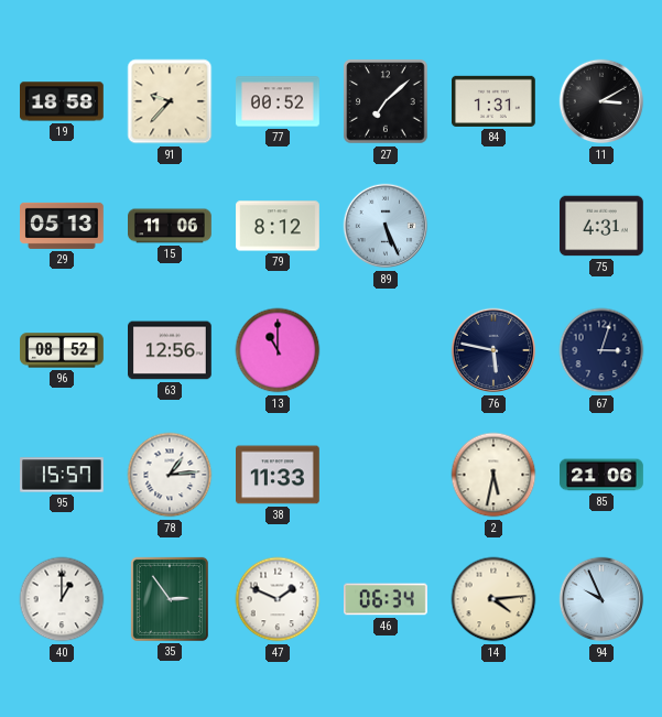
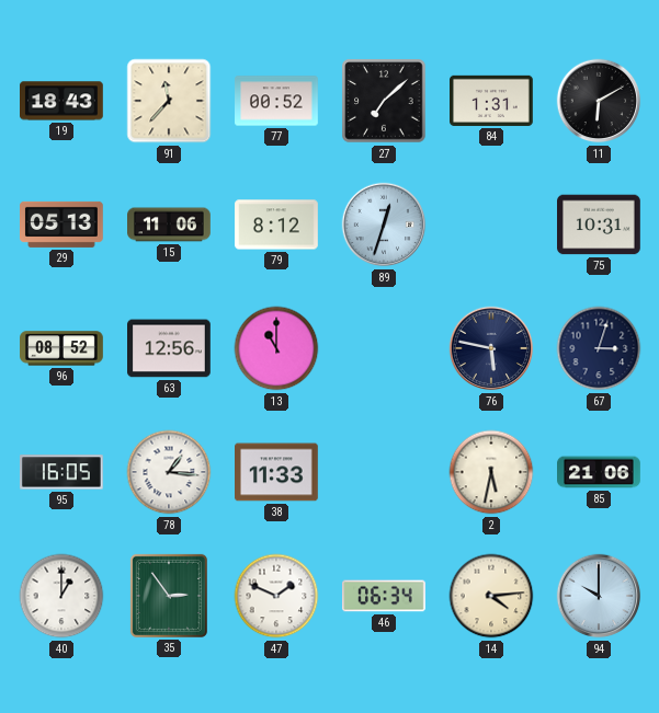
19: 18:58 -> 18:43 (63, 101)
91: 9:37 -> 11:37 (169, 101)
11: 3:10 -> 6:10 (599, 101)
89: 5:26 -> 12:33 (384, 225)
75: 4:31 -> 10:31 (600, 225)
95: 15:57 -> 16:05 (63, 472)
78: 1:14 -> 1:16 (169, 472)
94: 9:56 -> 10:00 (599, 596)
